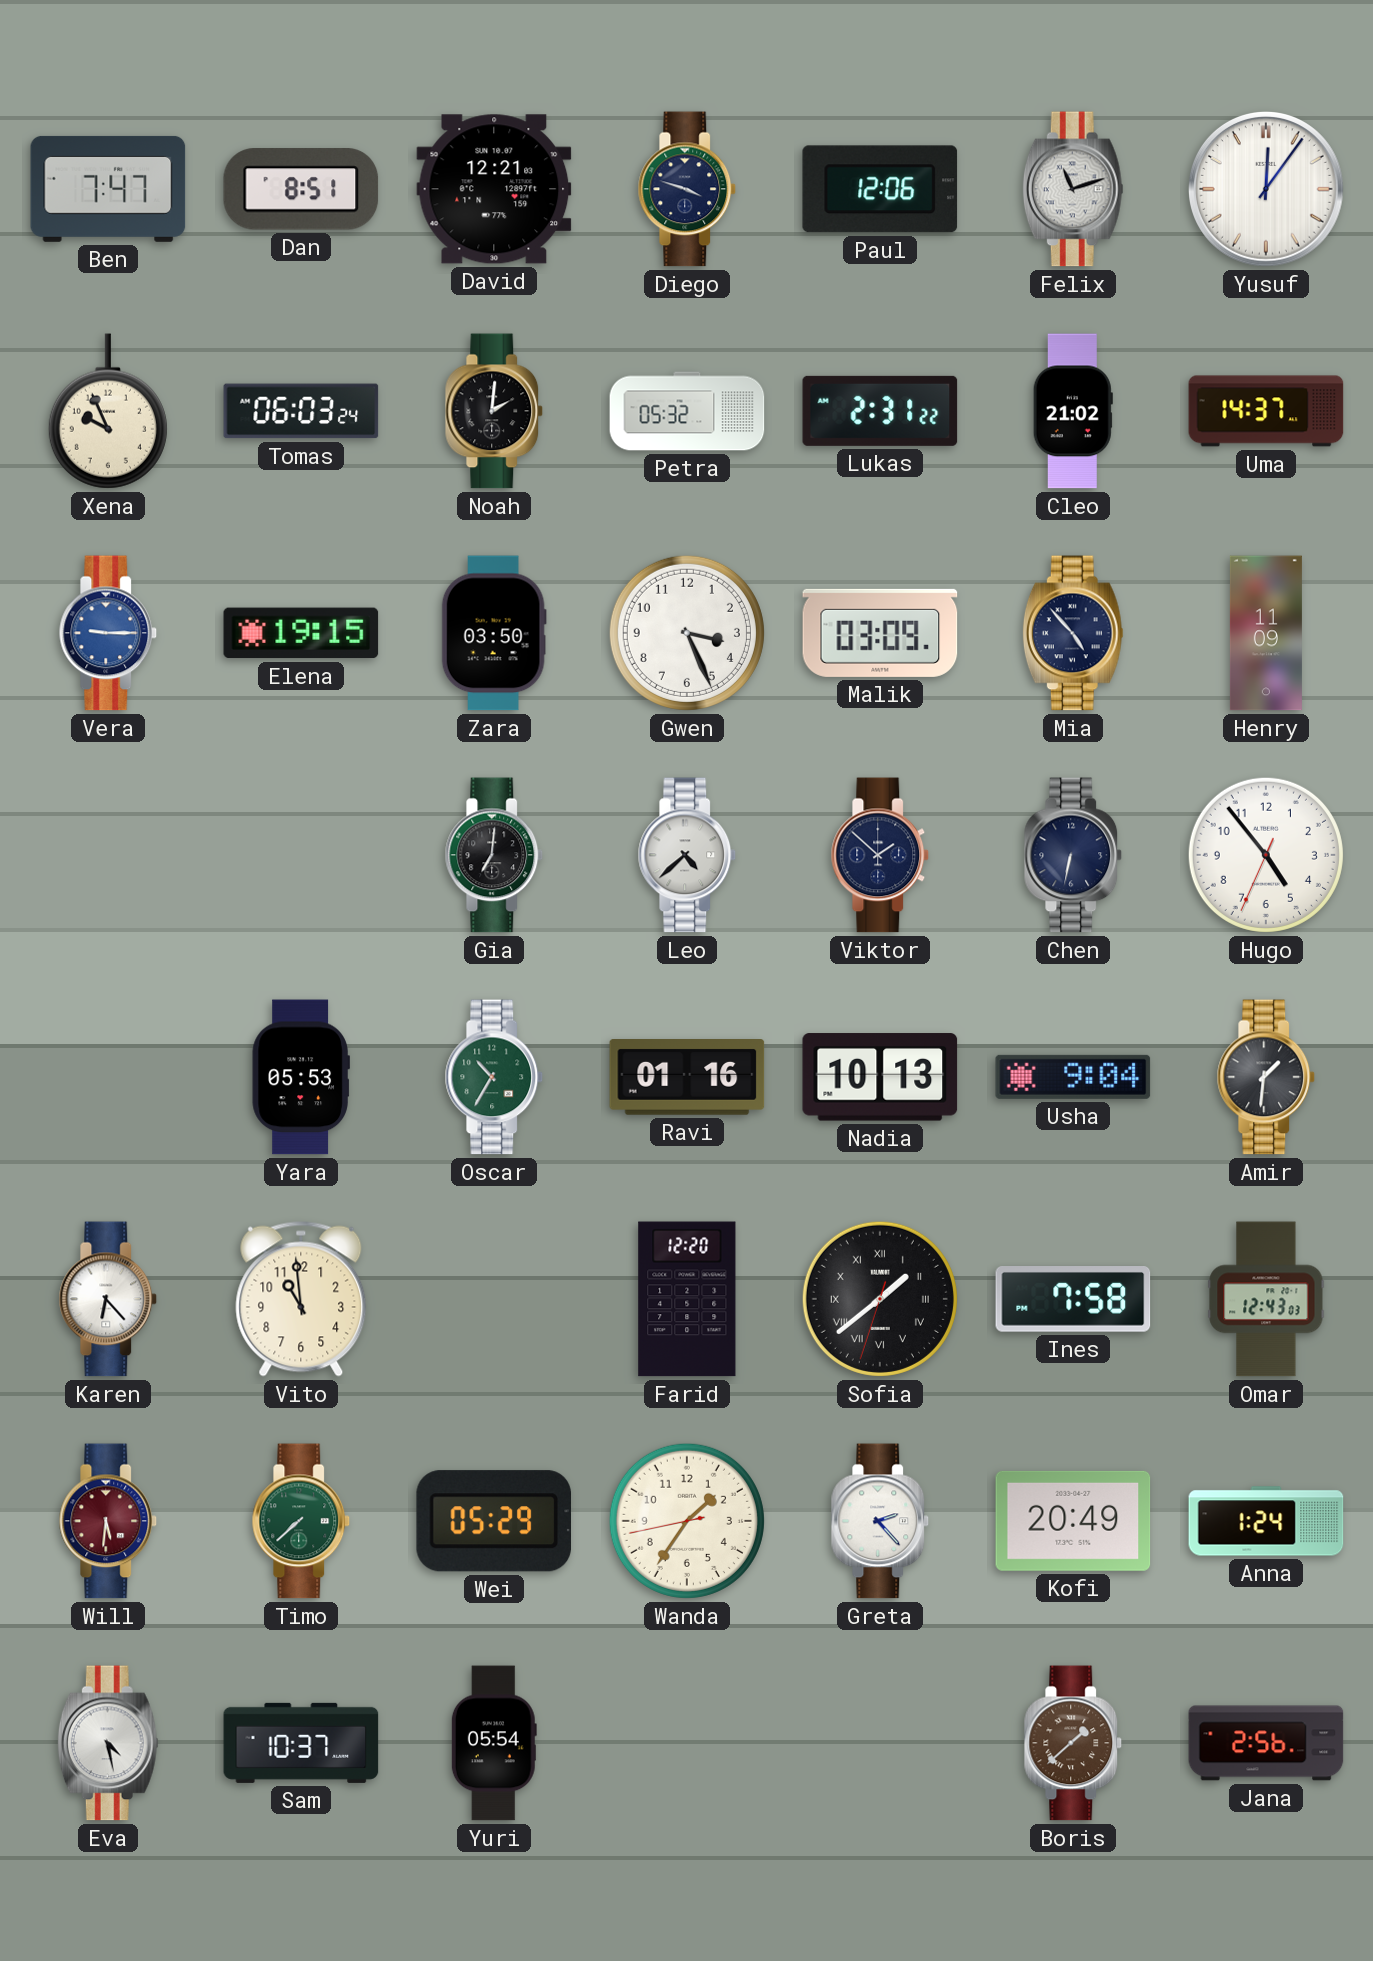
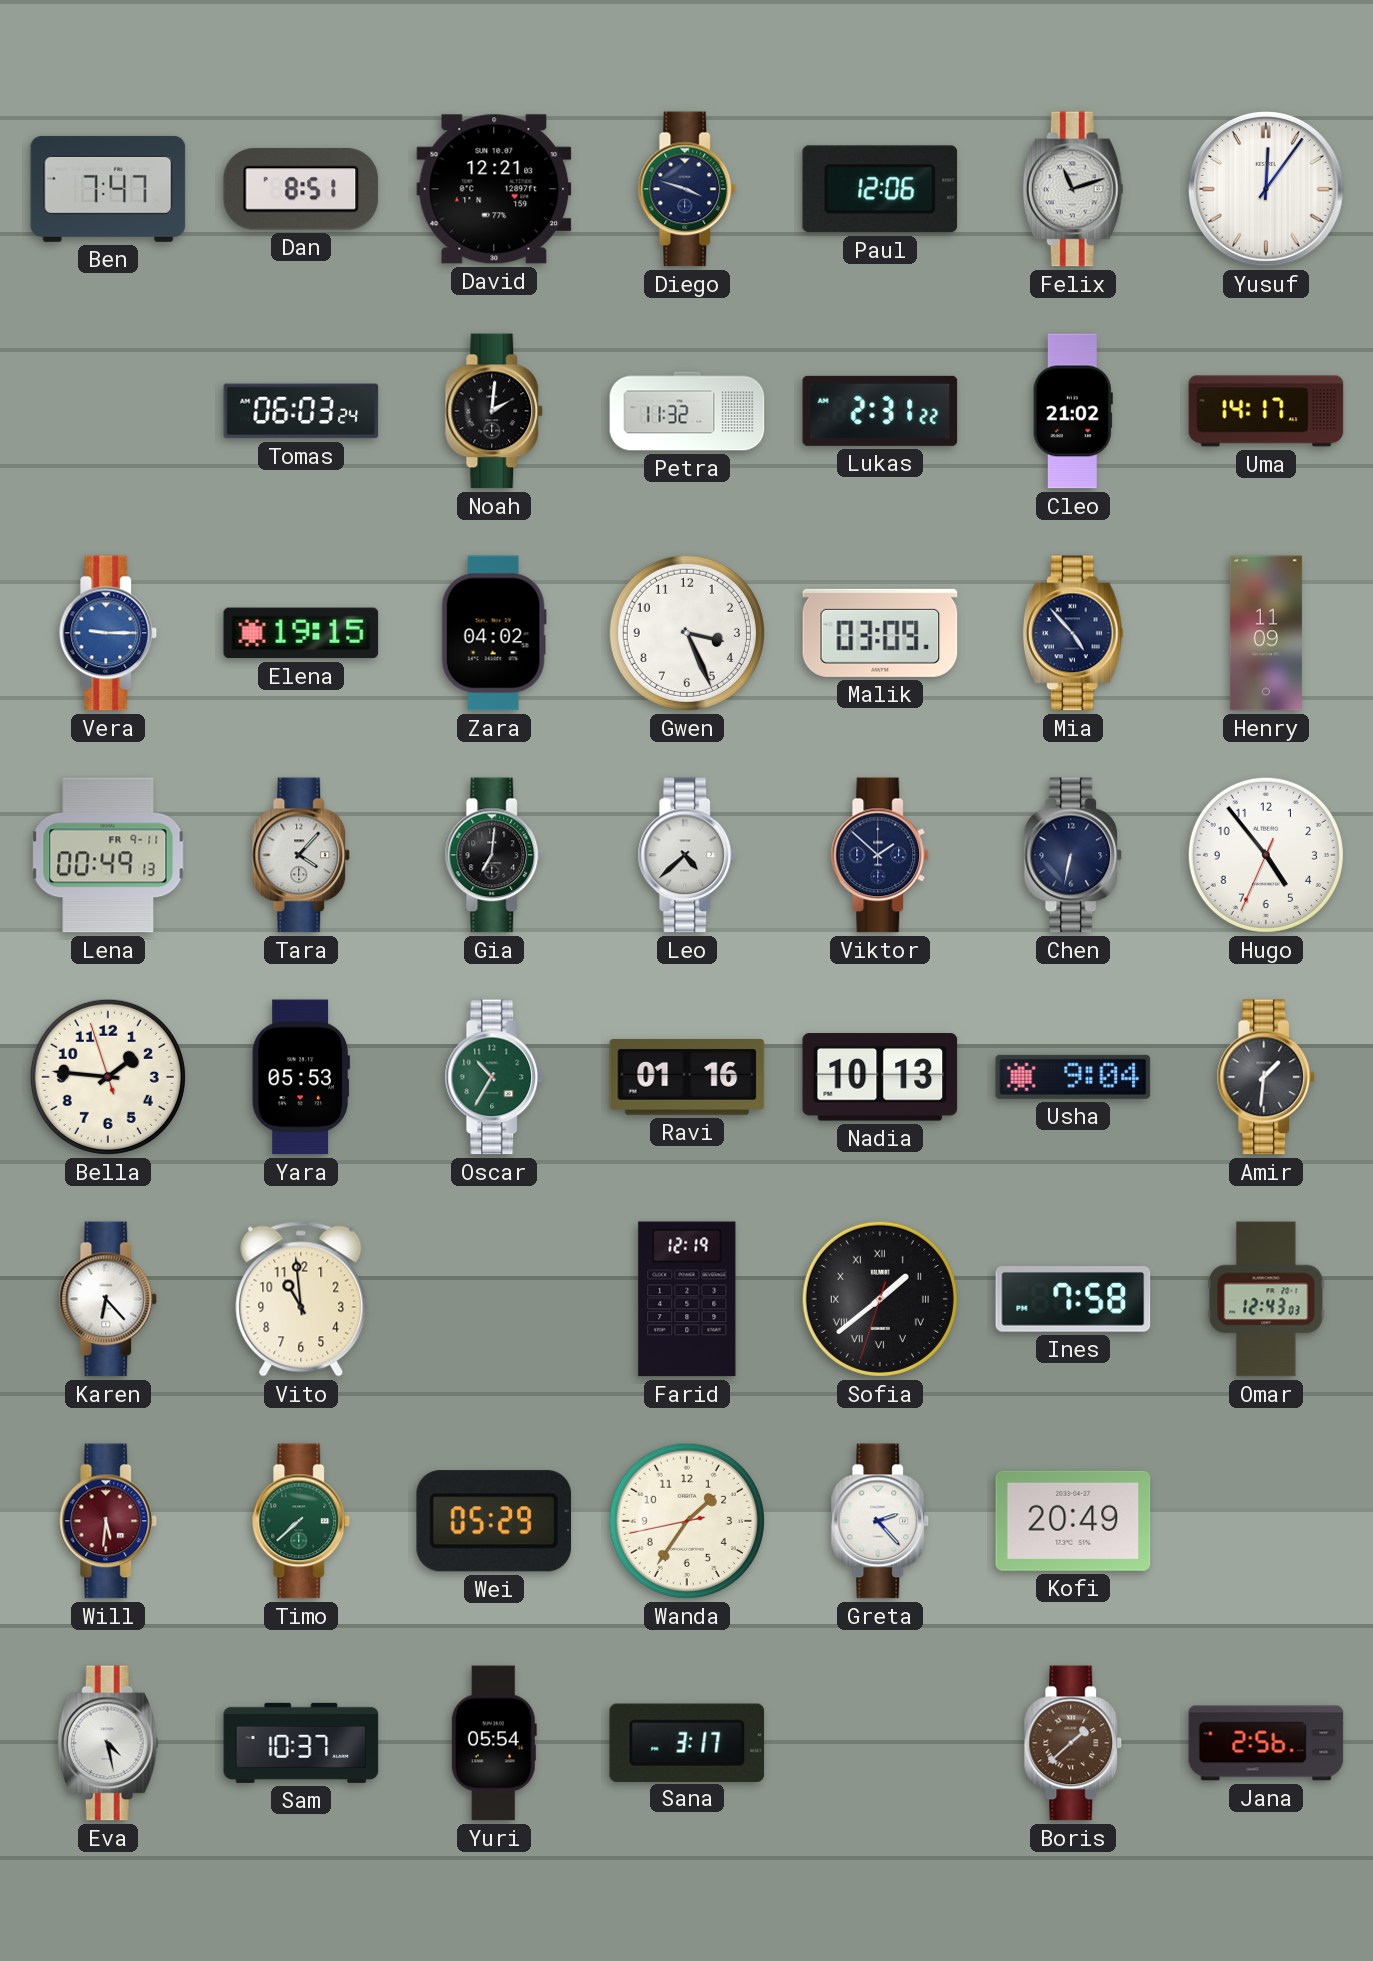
Xena: 9:56 -> none (108, 411)
Petra: 05:32 -> 11:32 (687, 411)
Uma: 14:37 -> 14:17 (1266, 411)
Zara: 03:50 -> 04:02 (494, 633)
Lena: none -> 00:49 (108, 855)
Tara: none -> 4:07 (301, 855)
Bella: none -> 1:45 (108, 1077)
Farid: 12:20 -> 12:19 (687, 1299)
Anna: 1:24 -> none (1266, 1521)
Sana: none -> 3:17 (687, 1742)
